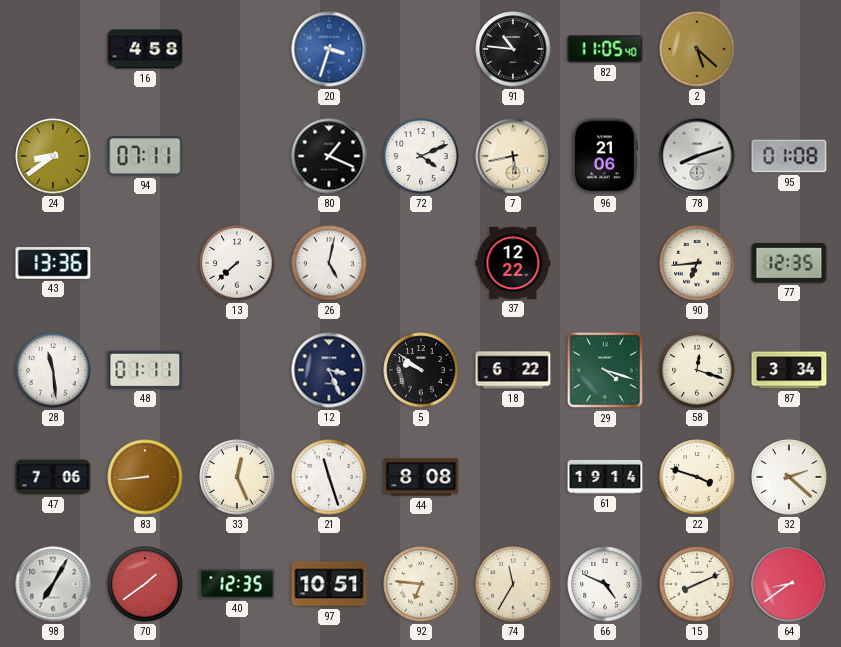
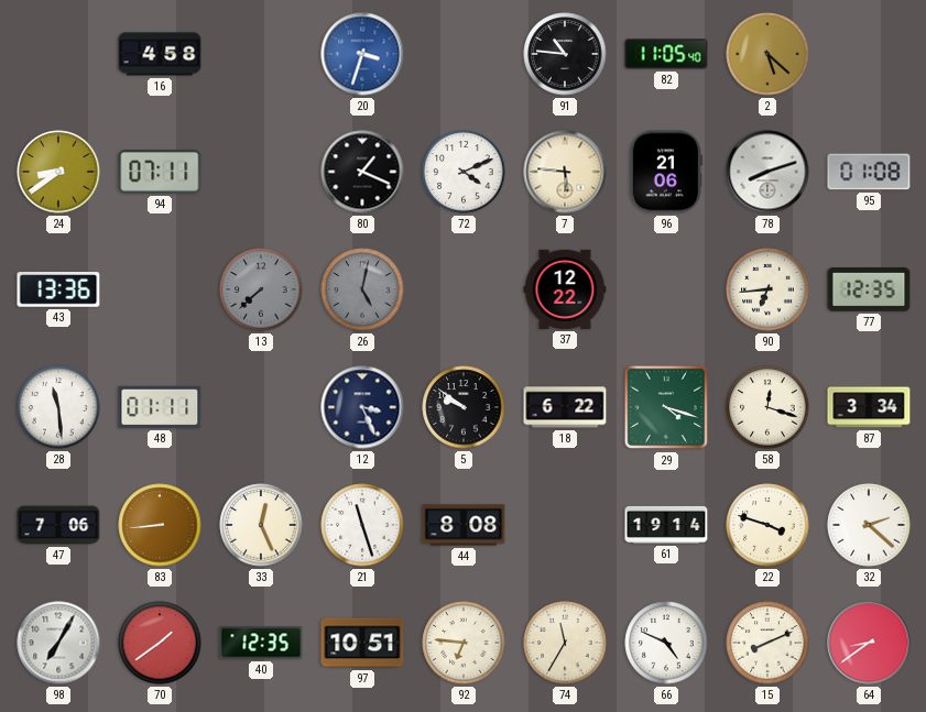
7: 5:43 -> 5:46 (565, 172)
13 dial: white -> grey (261, 289)
26 dial: white -> grey (362, 289)
